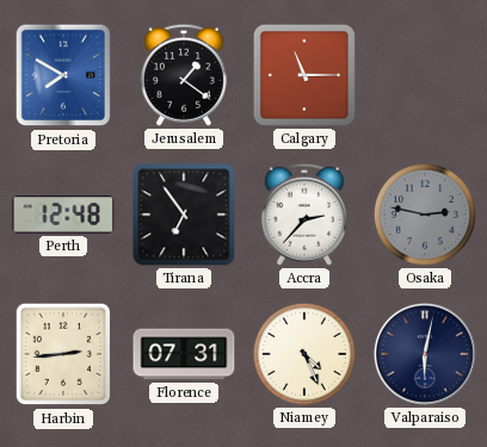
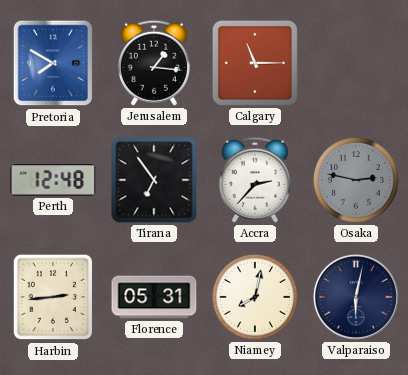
Jerusalem: 1:21 -> 1:16 (154, 63)
Florence: 07:31 -> 05:31 (154, 297)
Niamey: 4:26 -> 8:02 (255, 297)
